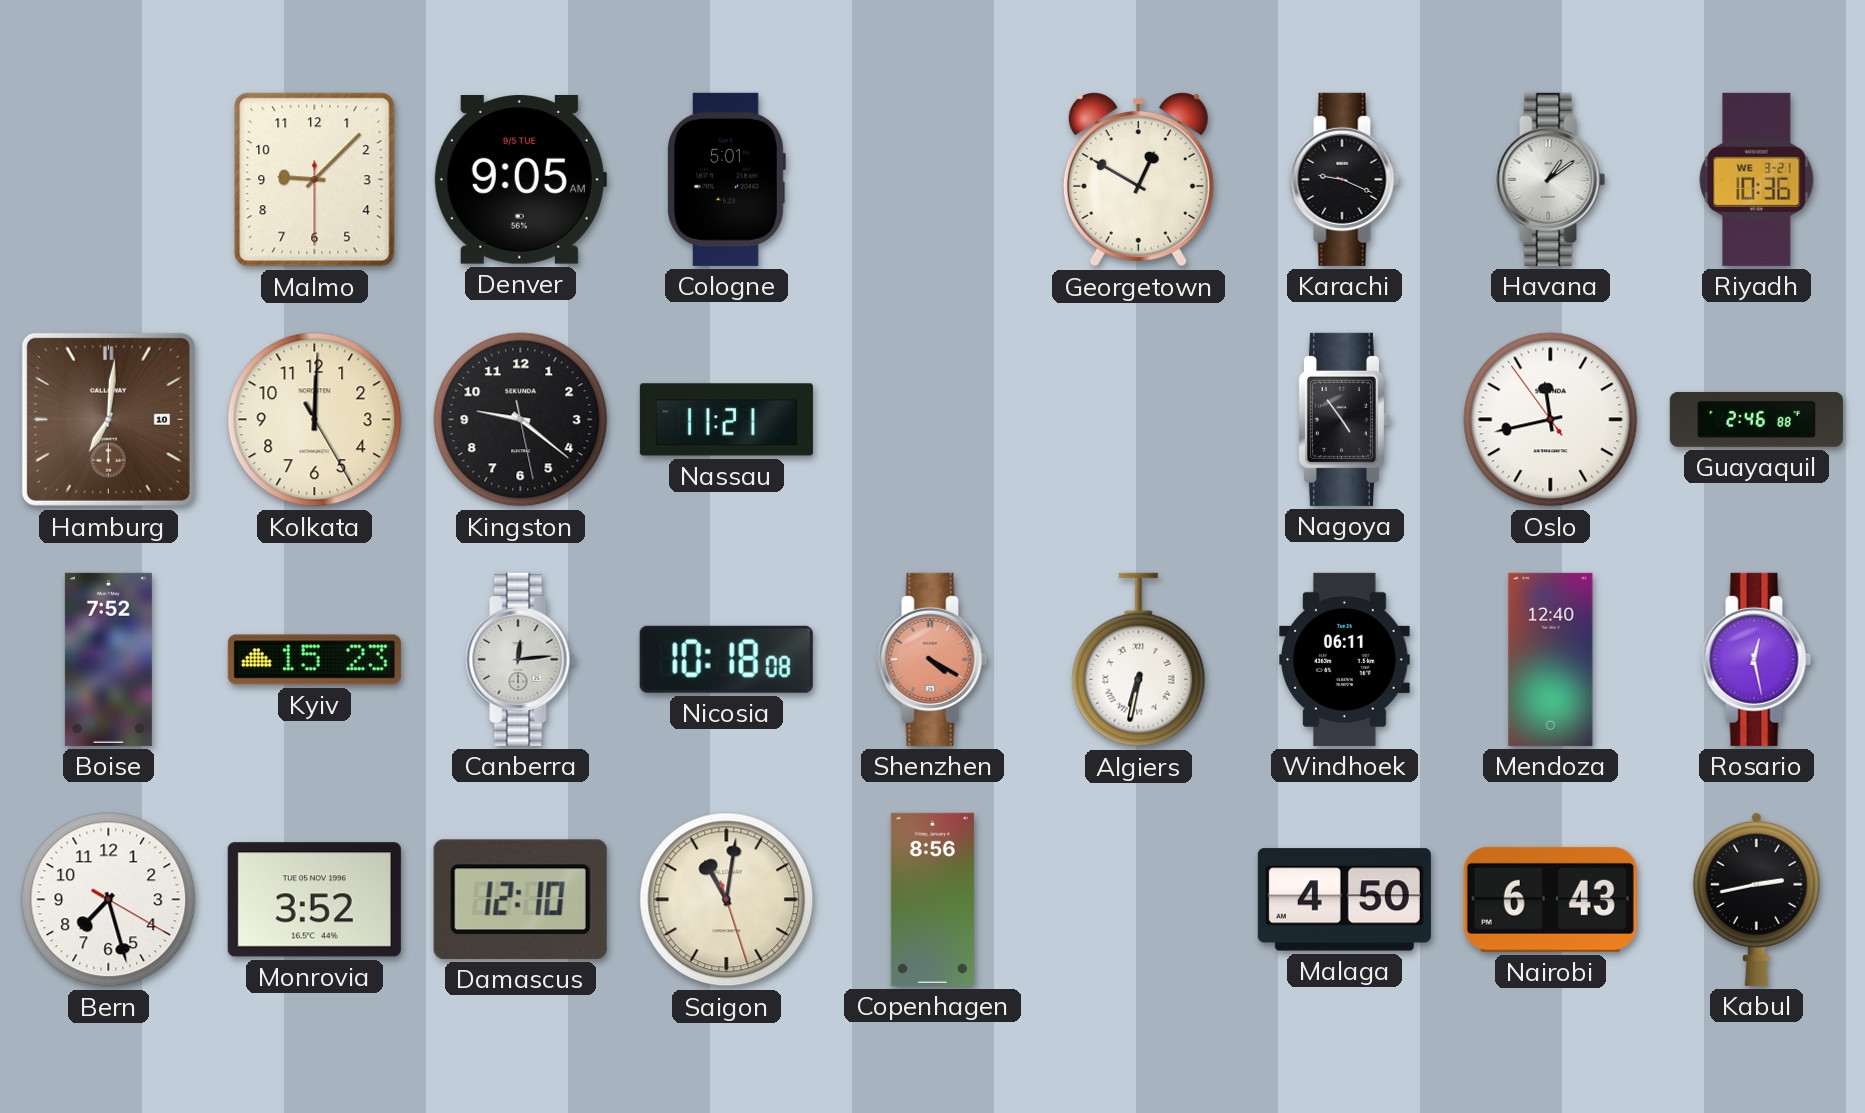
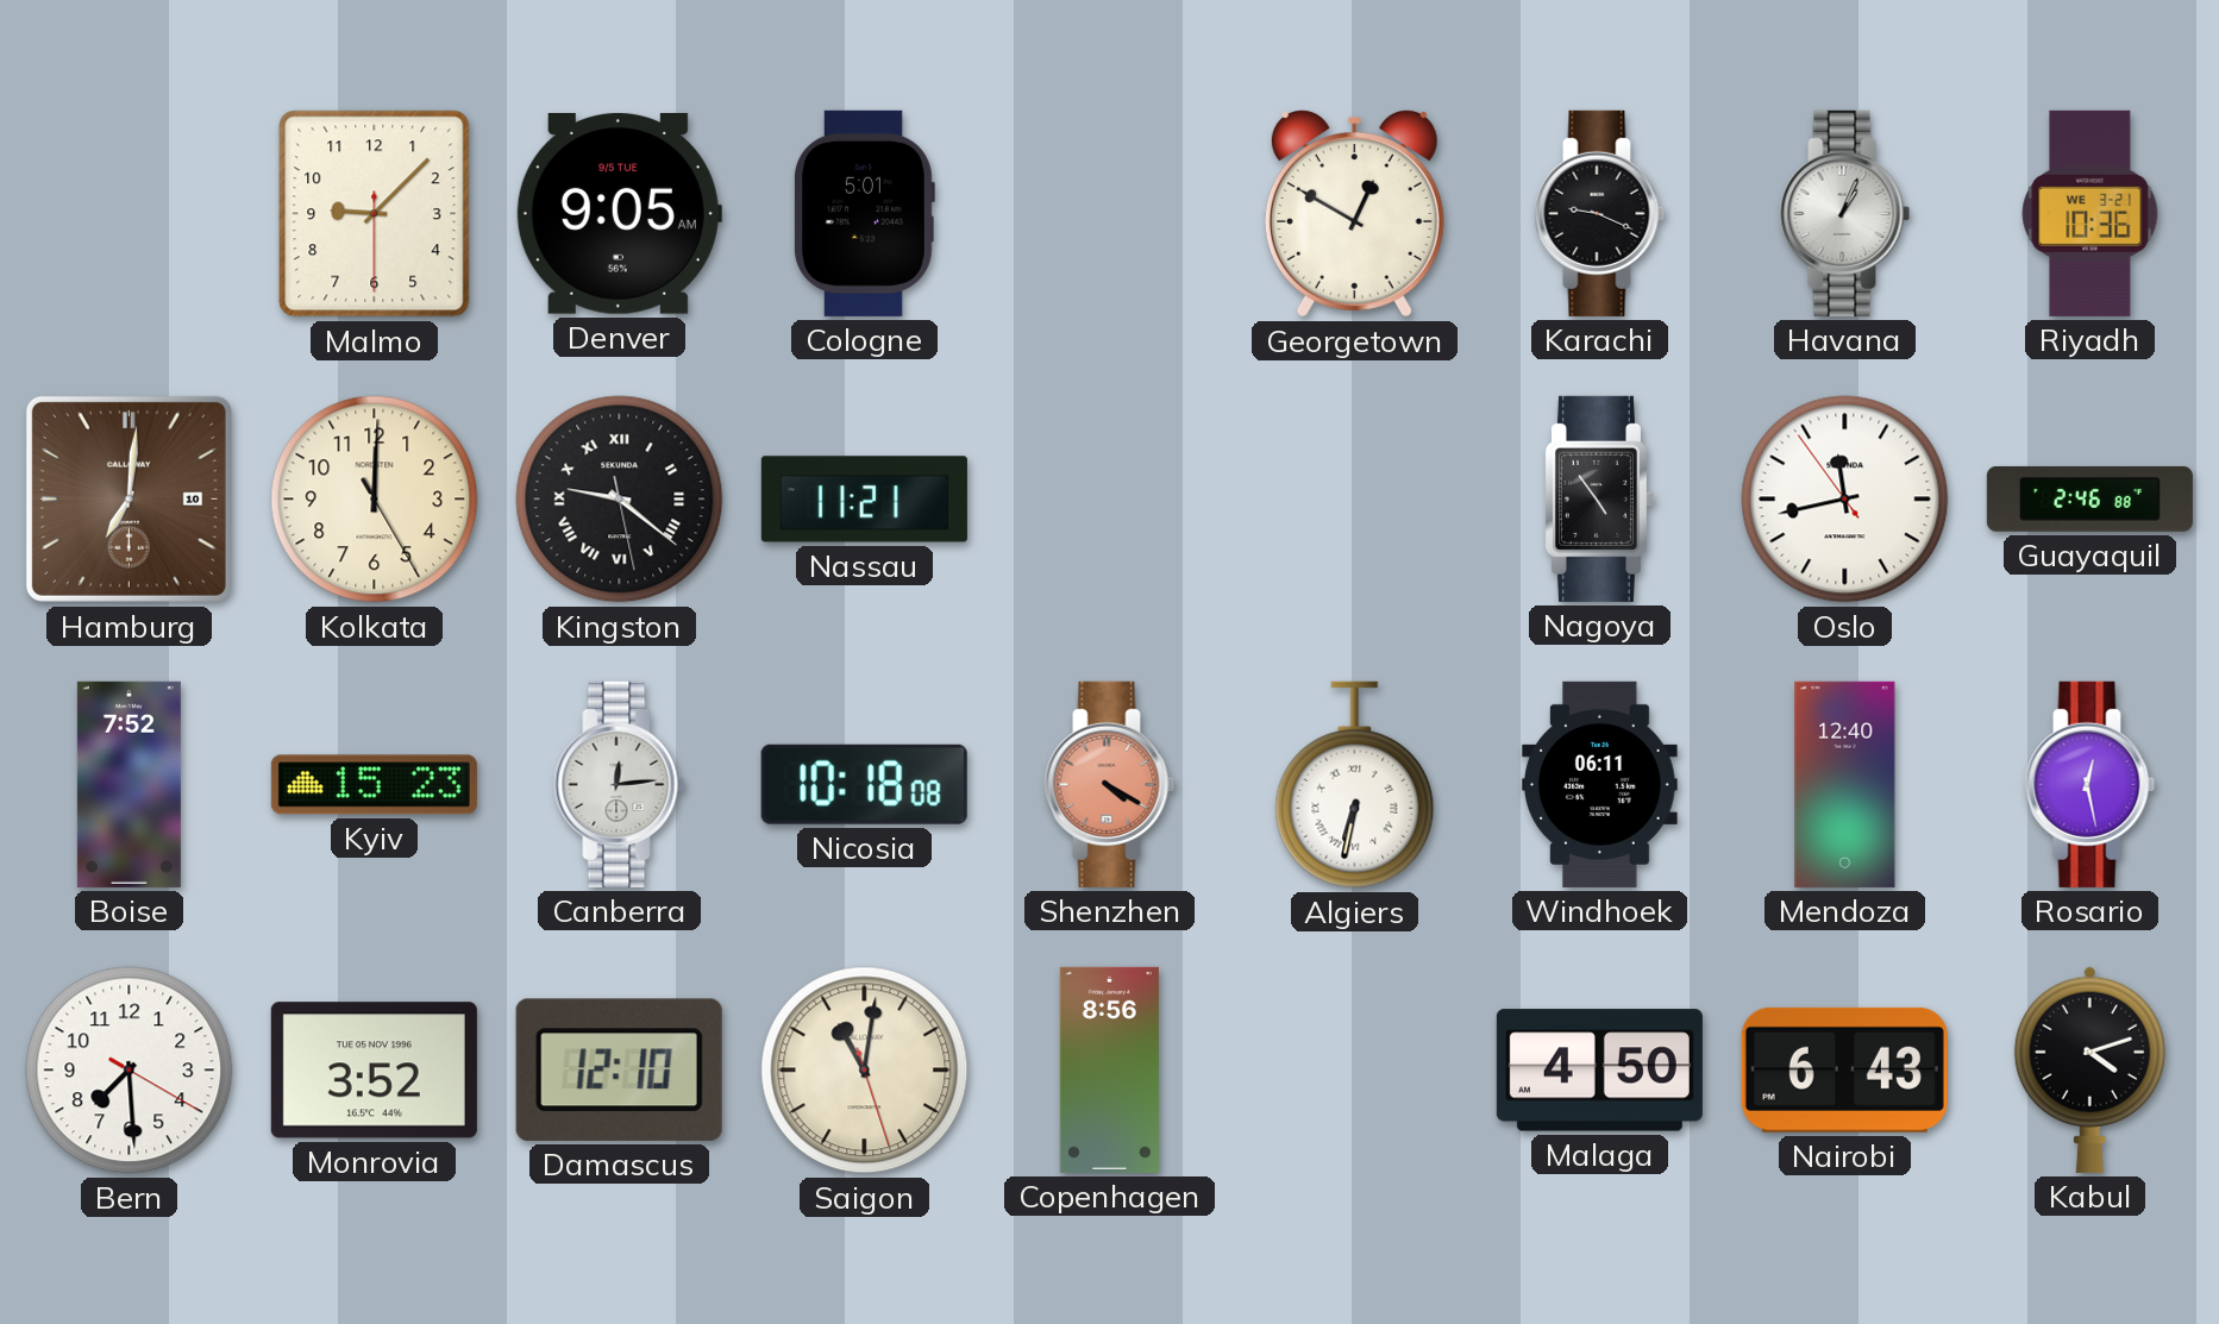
Havana: 1:09 -> 1:04 (1845, 213)
Kingston numerals: Arabic -> Roman (620, 500)
Bern: 7:27 -> 7:29 (130, 1071)
Kabul: 2:43 -> 4:12 (2089, 1069)
